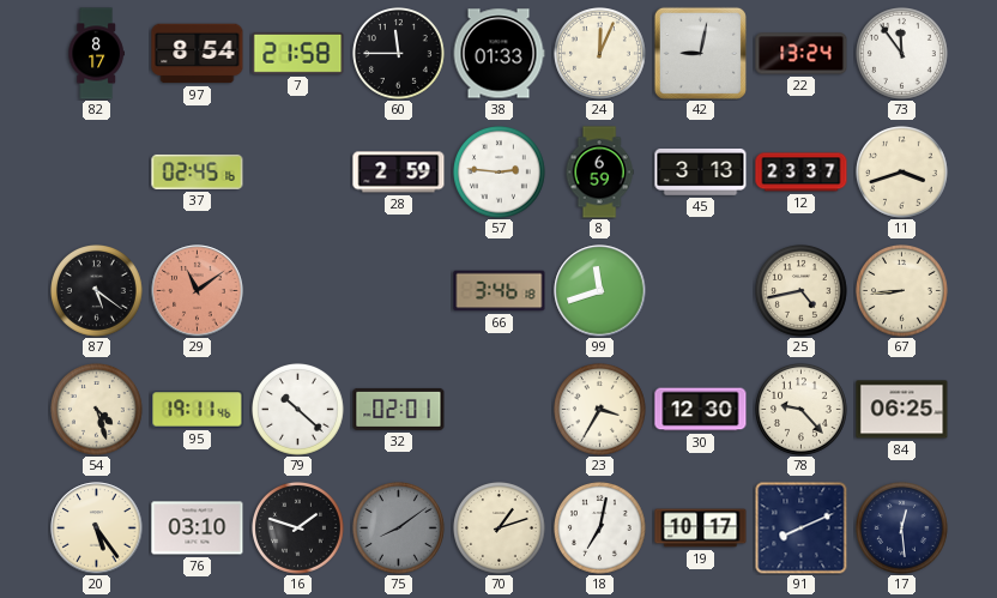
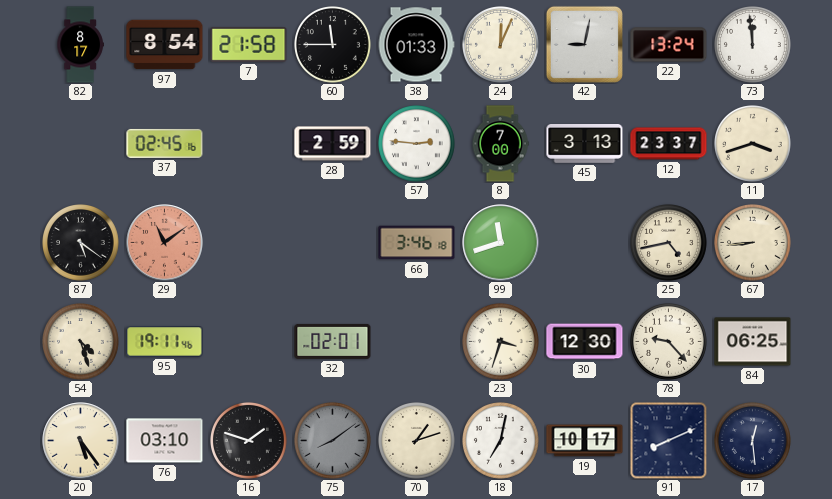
73: 11:54 -> 11:59 (753, 45)
8: 6:59 -> 7:00 (500, 144)
79: 10:22 -> none (298, 410)
23: 3:35 -> 3:33 (501, 342)
